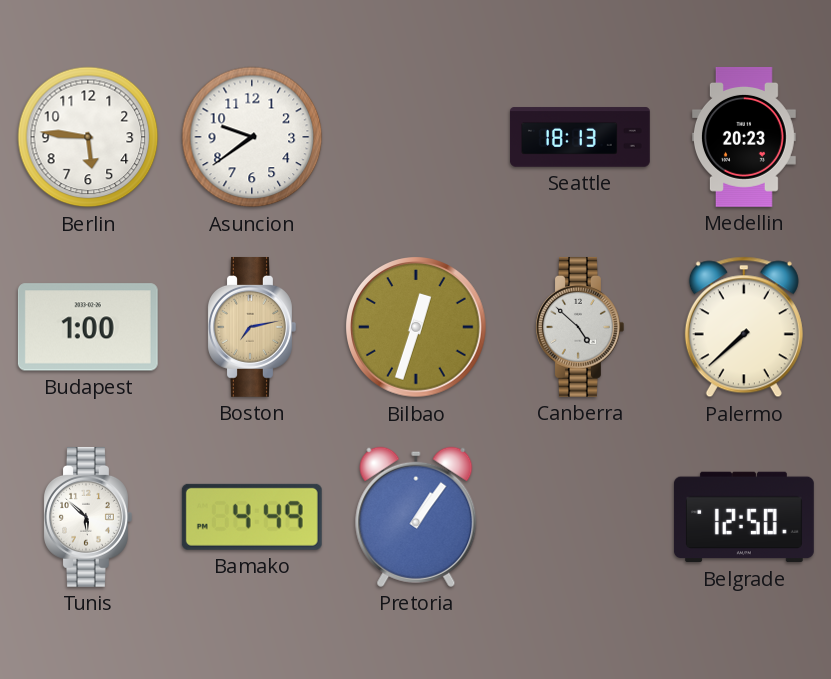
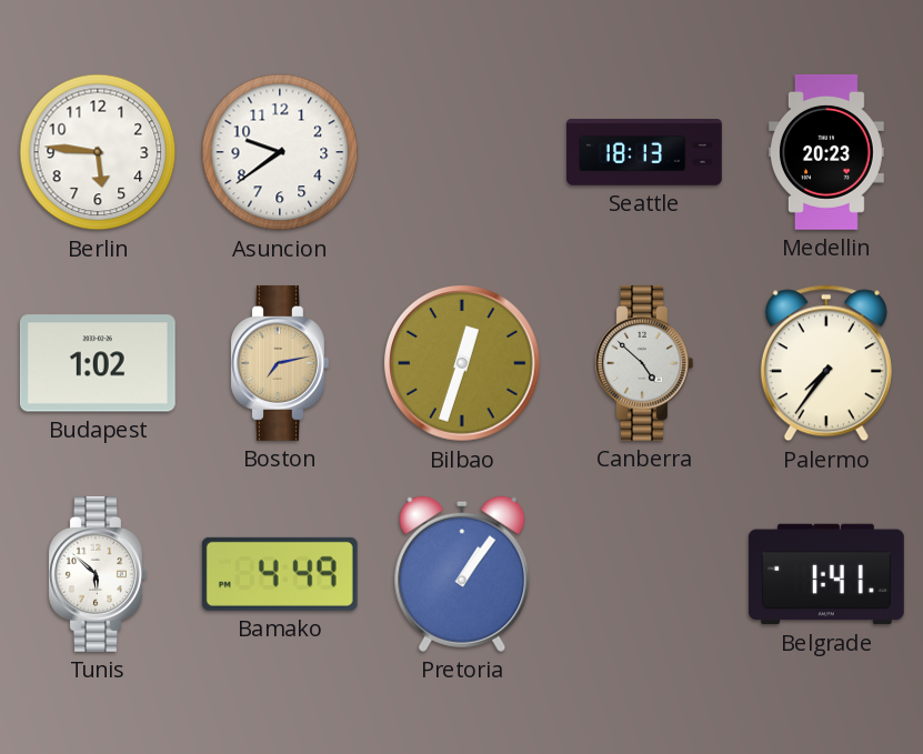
Budapest: 1:00 -> 1:02 (98, 363)
Palermo: 7:38 -> 7:36 (826, 363)
Belgrade: 12:50 -> 1:41 (826, 574)
